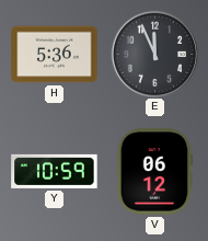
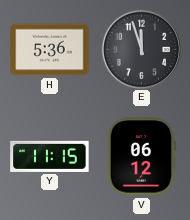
E: 11:56 -> 11:57 (141, 49)
Y: 10:59 -> 11:15 (50, 156)
